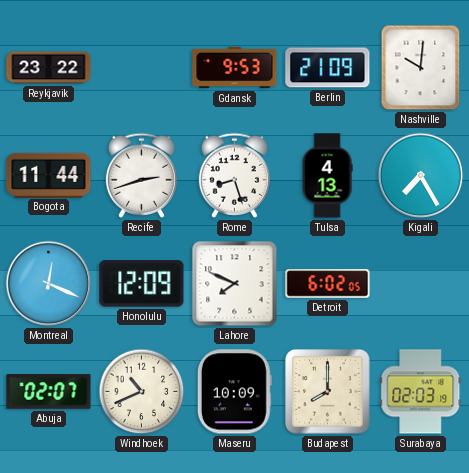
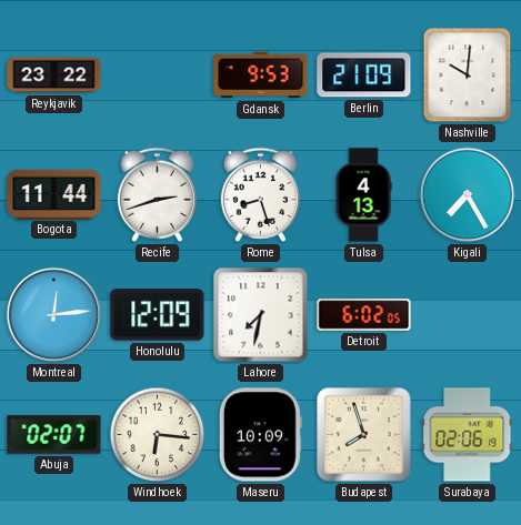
Montreal: 12:19 -> 12:14 (54, 315)
Lahore: 7:49 -> 7:32 (261, 315)
Windhoek: 10:41 -> 6:16 (158, 435)
Budapest: 8:00 -> 7:57 (364, 435)
Surabaya: 02:03 -> 02:06 (468, 435)
